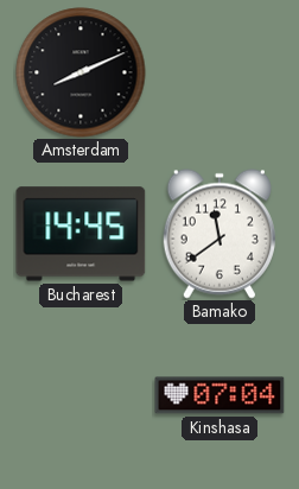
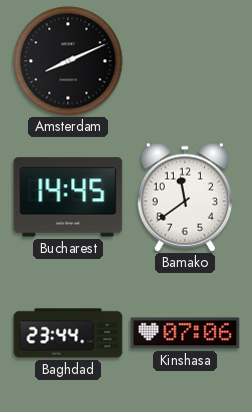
Baghdad: none -> 23:44 (68, 333)
Kinshasa: 07:04 -> 07:06 (185, 333)
